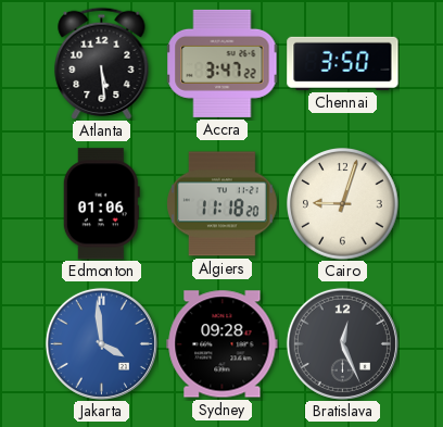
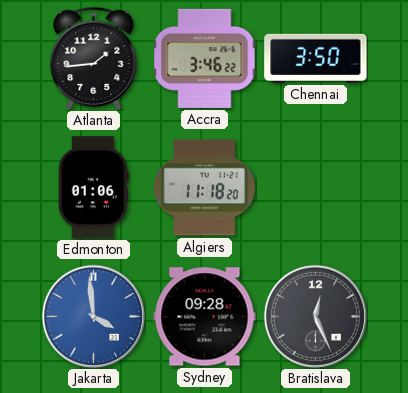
Atlanta: 5:29 -> 1:44 (94, 58)
Accra: 3:47 -> 3:46 (205, 58)
Cairo: 9:03 -> none (343, 204)
